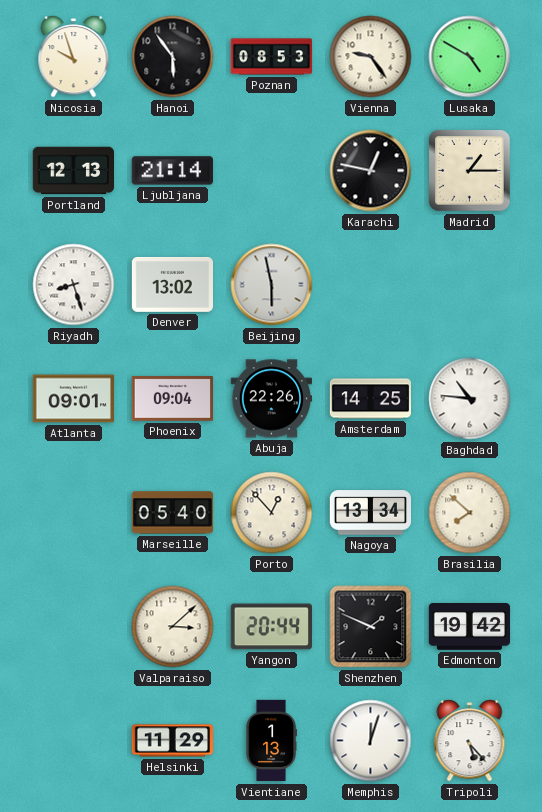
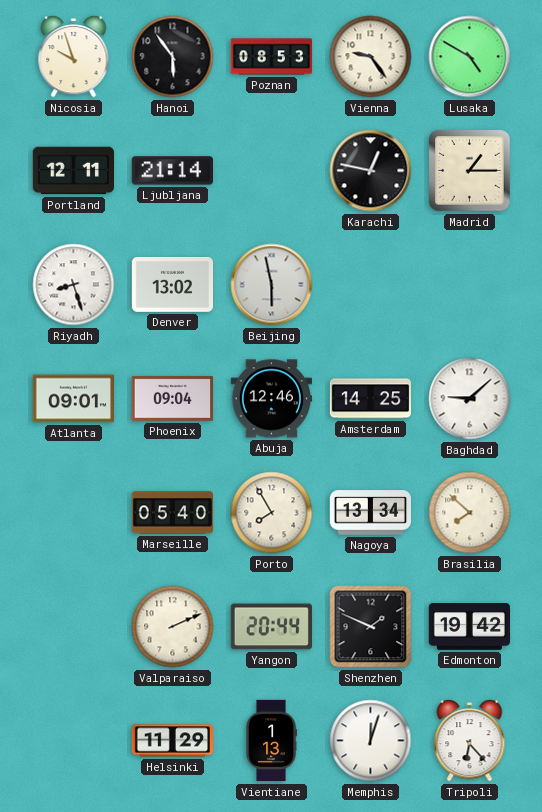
Portland: 12:13 -> 12:11 (73, 171)
Abuja: 22:26 -> 12:46 (271, 399)
Baghdad: 10:46 -> 9:08 (470, 399)
Porto: 12:53 -> 7:55 (272, 513)
Valparaiso: 3:08 -> 2:11 (173, 627)
Tripoli: 5:23 -> 6:23 (470, 741)
